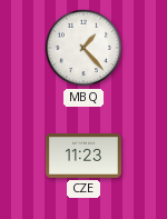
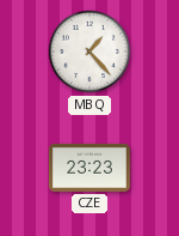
CZE: 11:23 -> 23:23 (89, 168)
